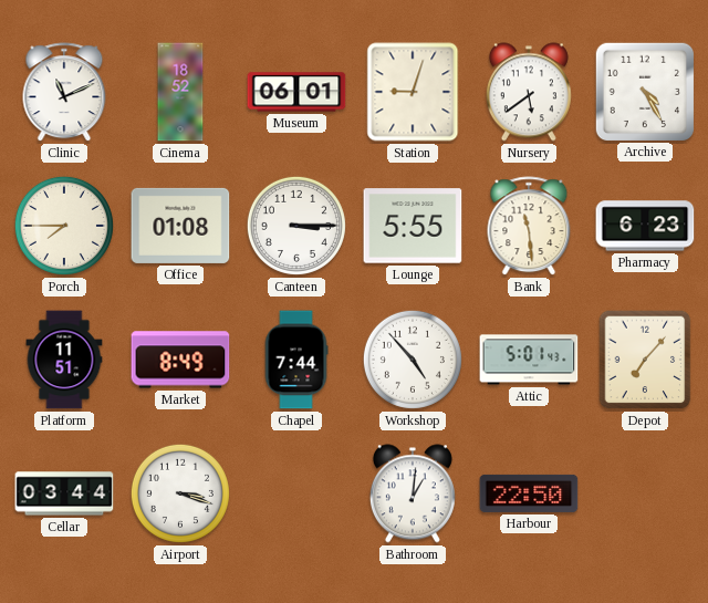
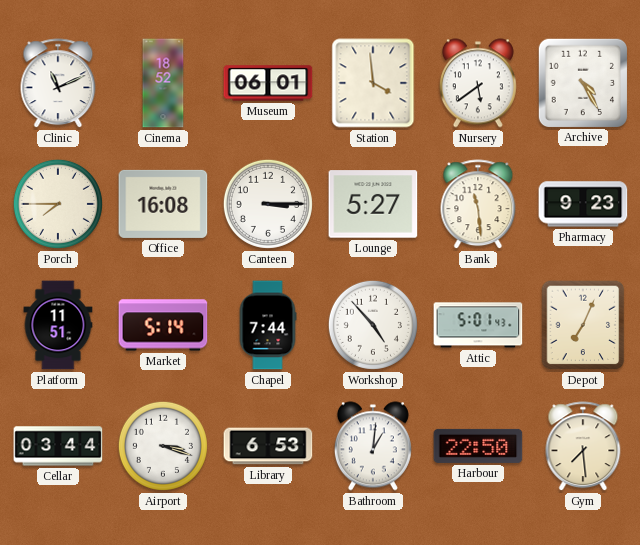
Station: 9:03 -> 3:59 (373, 83)
Office: 01:08 -> 16:08 (163, 204)
Lounge: 5:55 -> 5:27 (373, 204)
Pharmacy: 6:23 -> 9:23 (583, 204)
Market: 8:49 -> 5:14 (163, 325)
Depot: 7:07 -> 7:04 (583, 325)
Library: none -> 6:53 (268, 446)
Gym: none -> 7:29 (583, 447)
